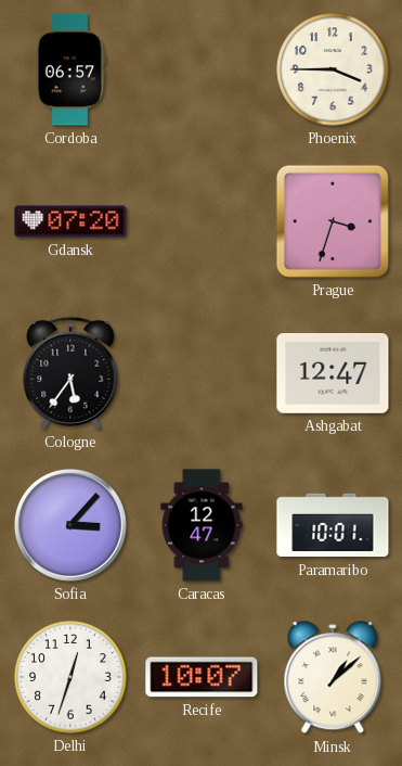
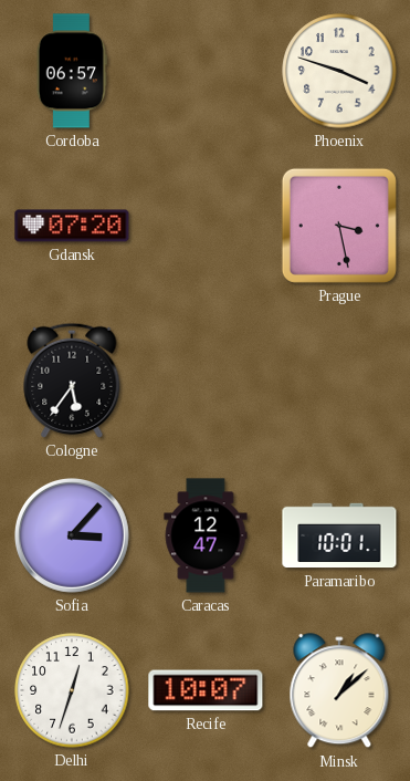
Phoenix: 3:45 -> 3:48 (339, 71)
Prague: 3:33 -> 3:28 (339, 226)
Ashgabat: 12:47 -> none (333, 374)
